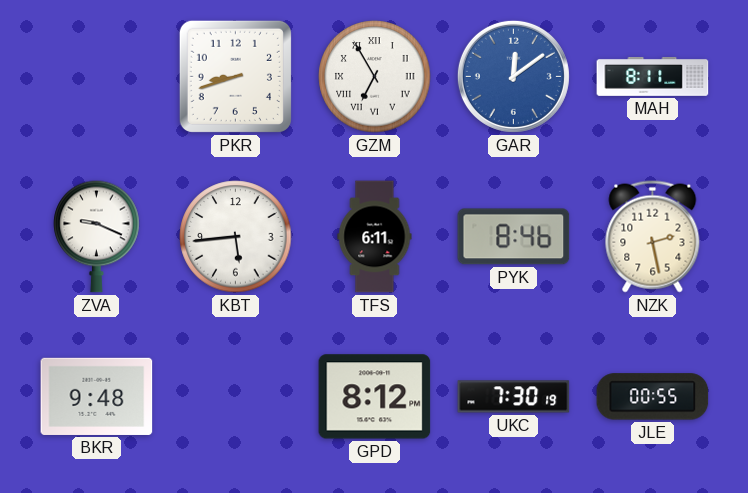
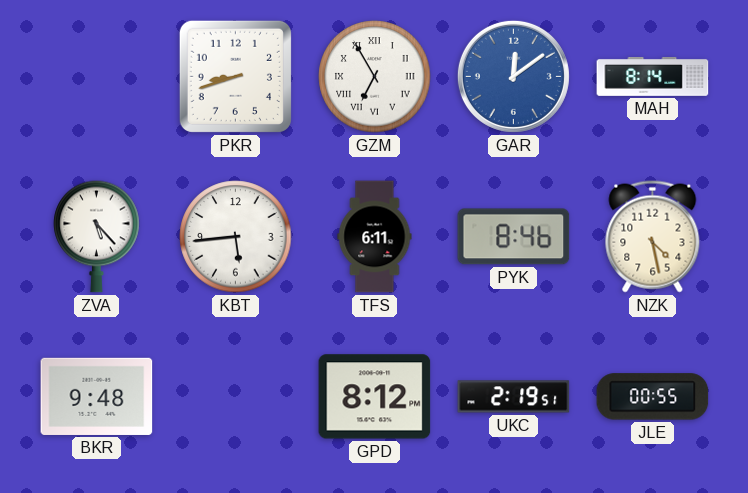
MAH: 8:11 -> 8:14 (653, 77)
ZVA: 9:19 -> 5:23 (97, 236)
NZK: 2:28 -> 4:28 (653, 237)
UKC: 7:30 -> 2:19 (514, 397)
